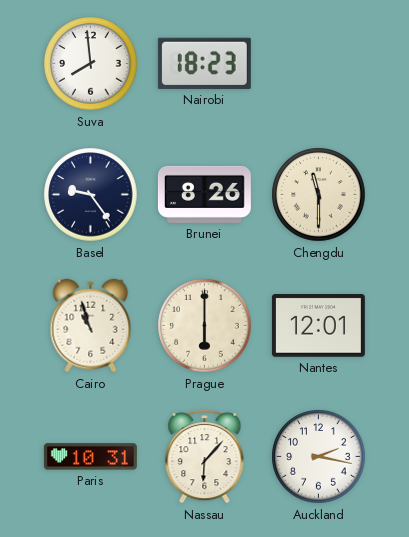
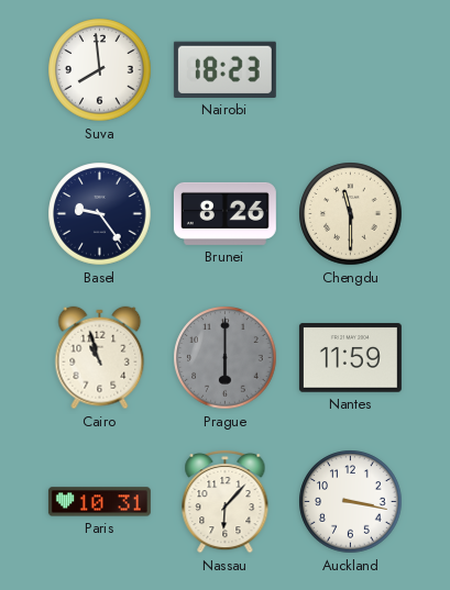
Prague dial: cream -> grey (226, 358)
Nantes: 12:01 -> 11:59 (350, 358)
Auckland: 2:17 -> 3:17 (351, 502)
